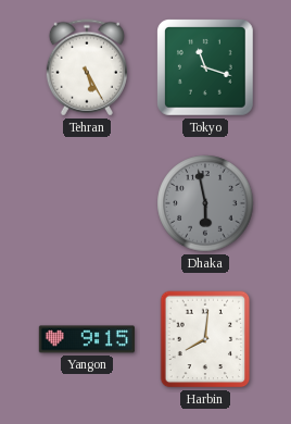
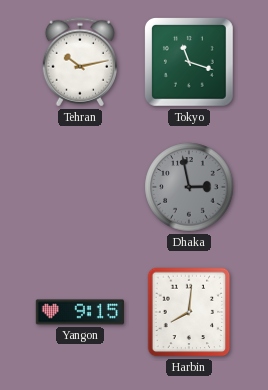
Tehran: 5:25 -> 10:13 (80, 62)
Dhaka: 5:58 -> 2:58 (189, 187)
